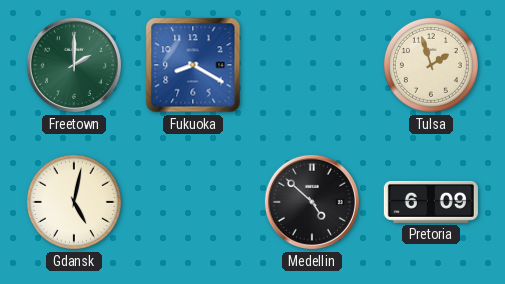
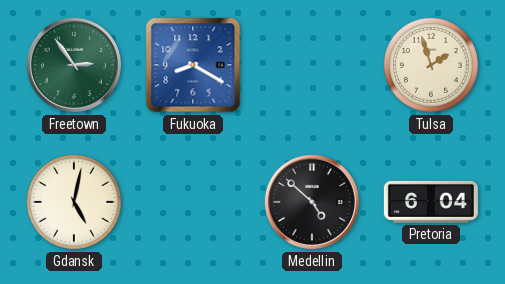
Freetown: 2:00 -> 2:54 (74, 65)
Pretoria: 6:09 -> 6:04 (431, 202)
